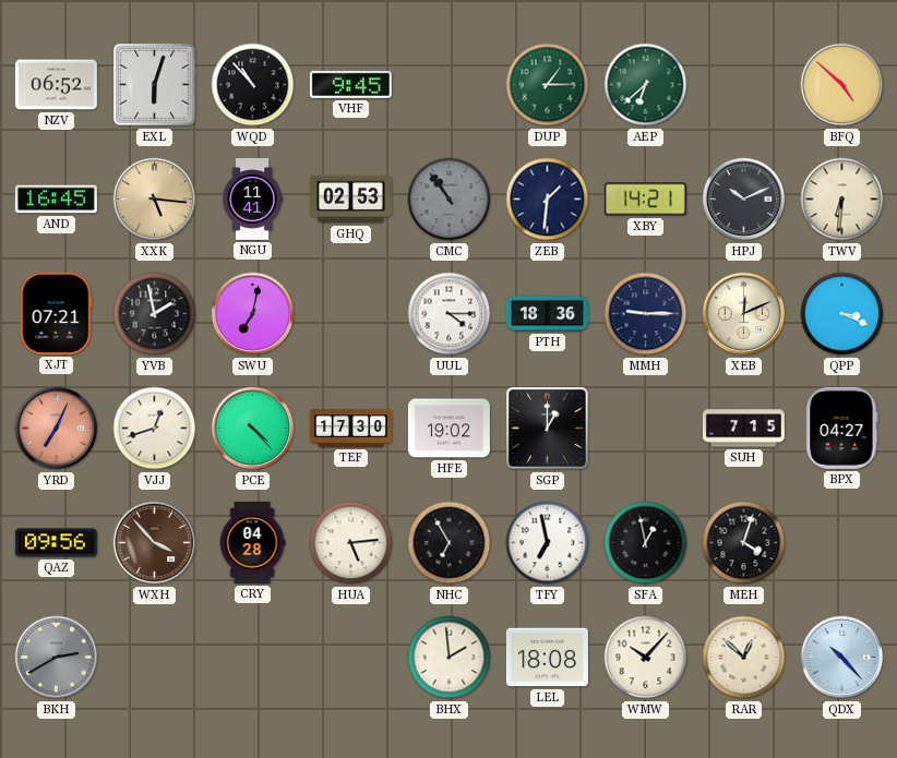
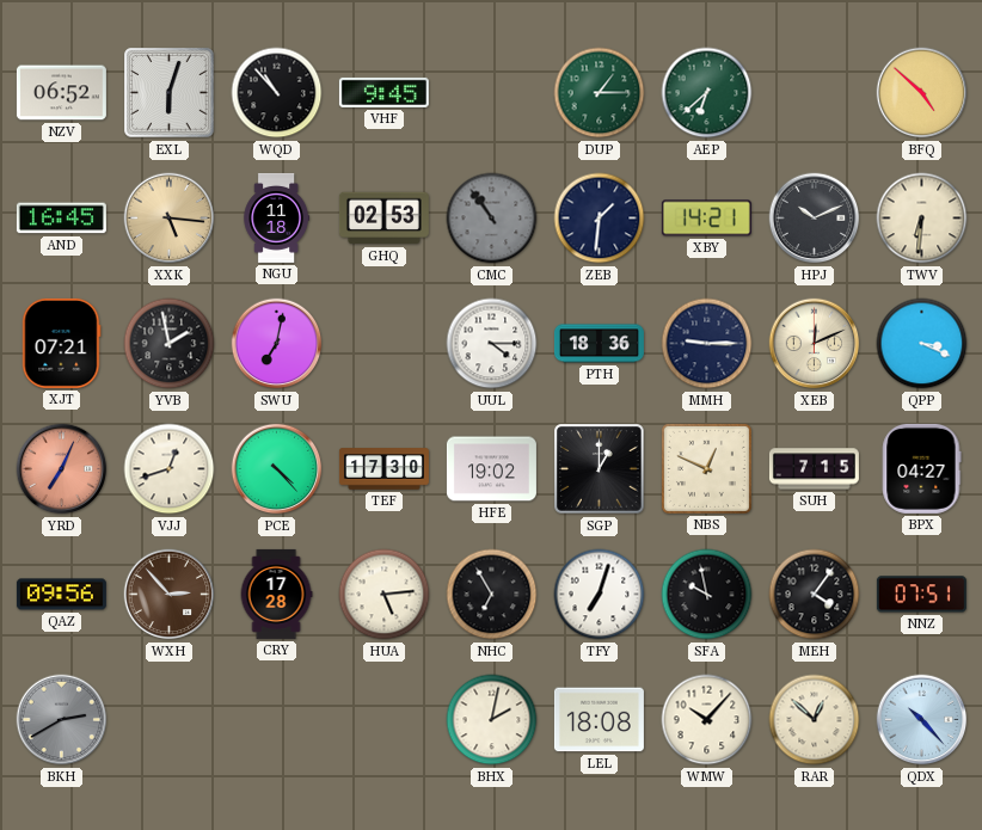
NGU: 11:41 -> 11:18 (276, 217)
NBS: none -> 12:49 (706, 468)
WXH: 3:53 -> 2:53 (170, 595)
CRY: 04:28 -> 17:28 (276, 594)
TFY: 6:58 -> 7:03 (600, 595)
SFA: 12:58 -> 9:58 (707, 595)
MEH: 4:03 -> 4:06 (815, 595)
NNZ: none -> 07:51 (921, 595)
BHX: 1:59 -> 2:02 (492, 720)
